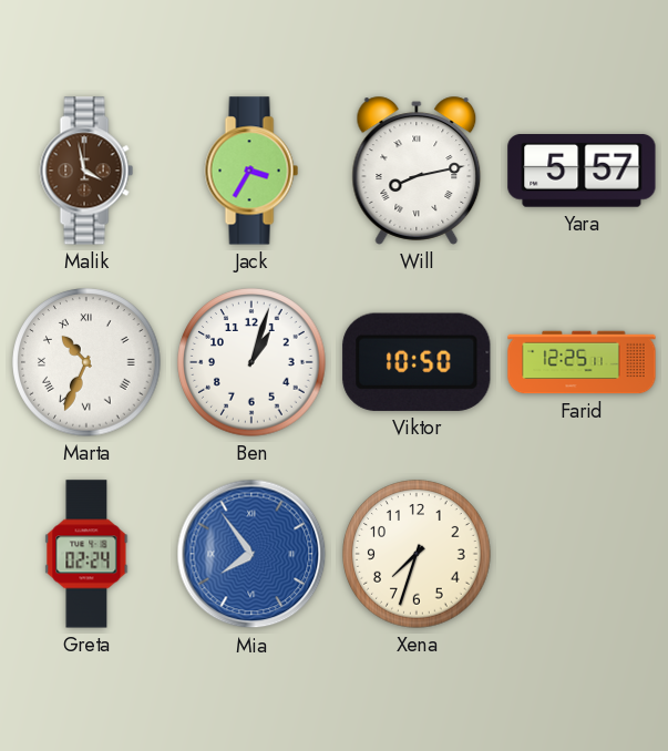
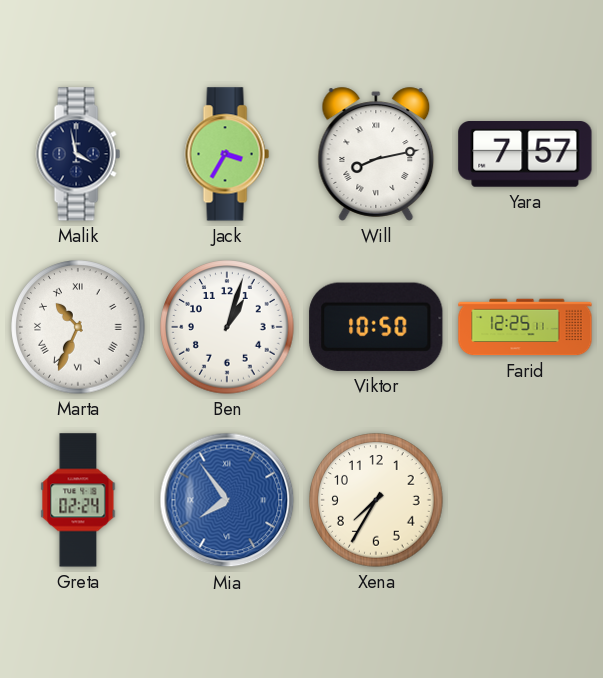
Malik dial: brown -> navy (78, 154)
Yara: 5:57 -> 7:57 (525, 155)
Xena: 7:33 -> 7:35 (376, 500)
